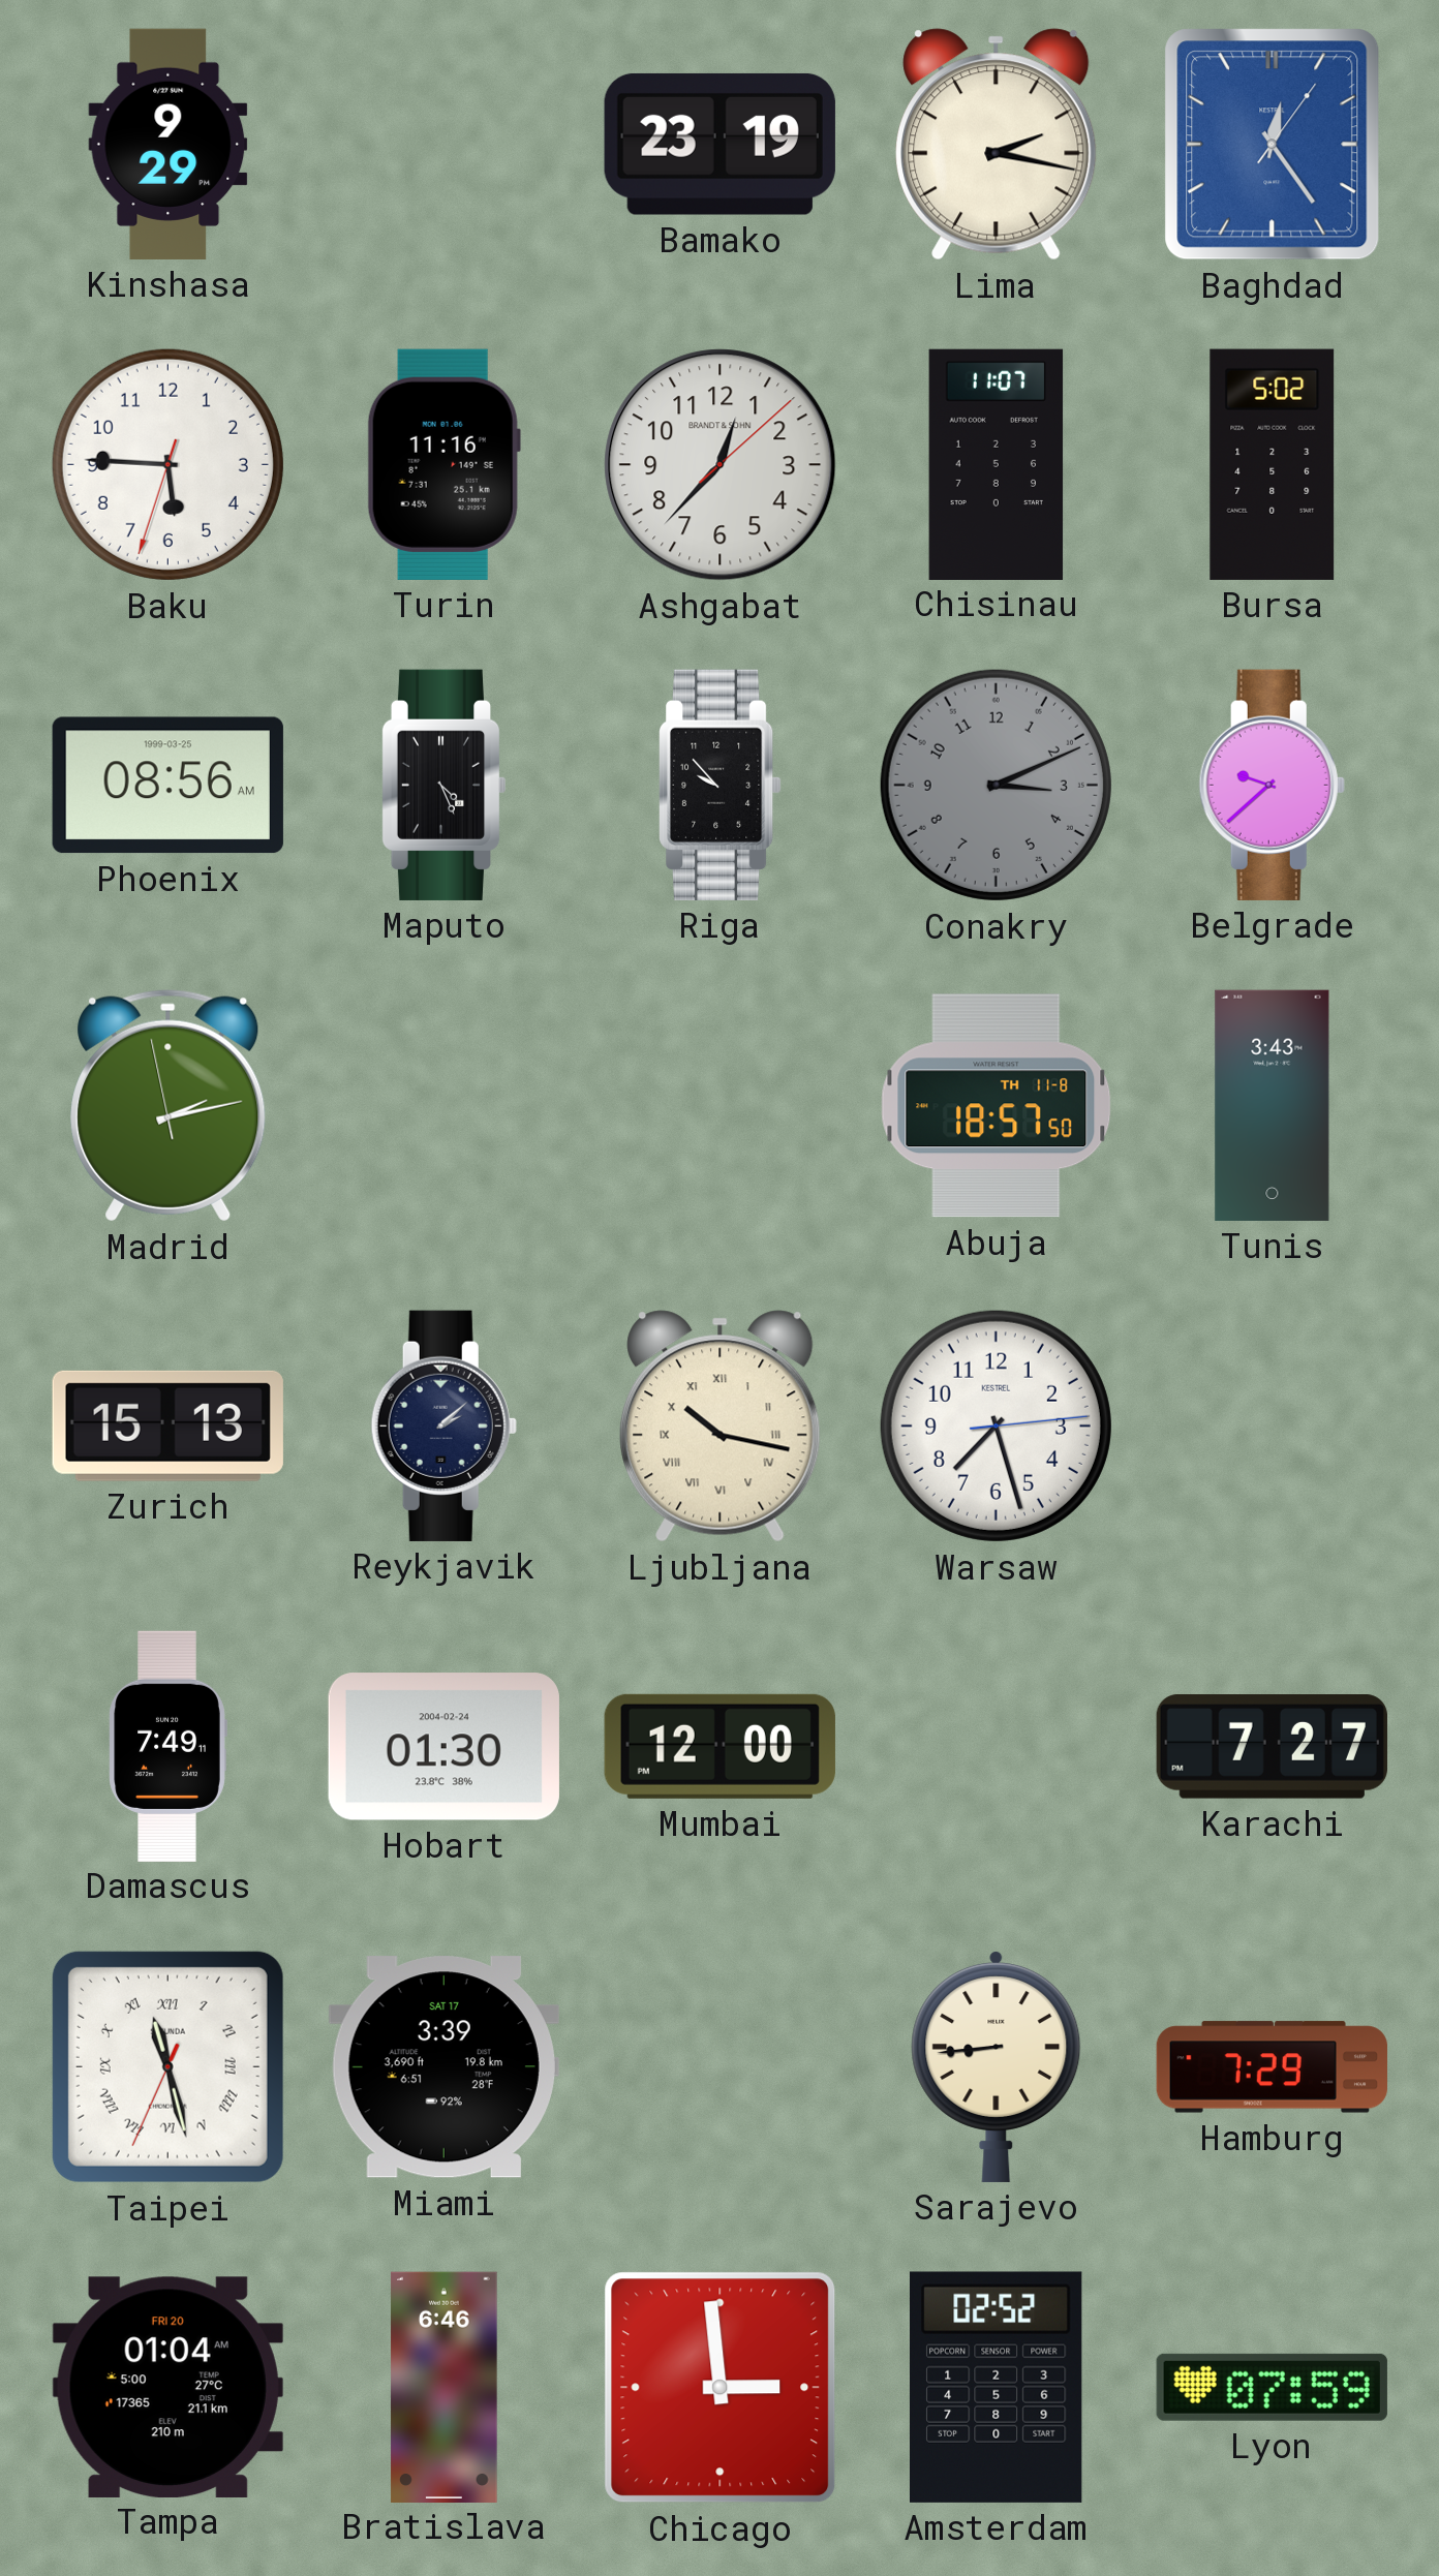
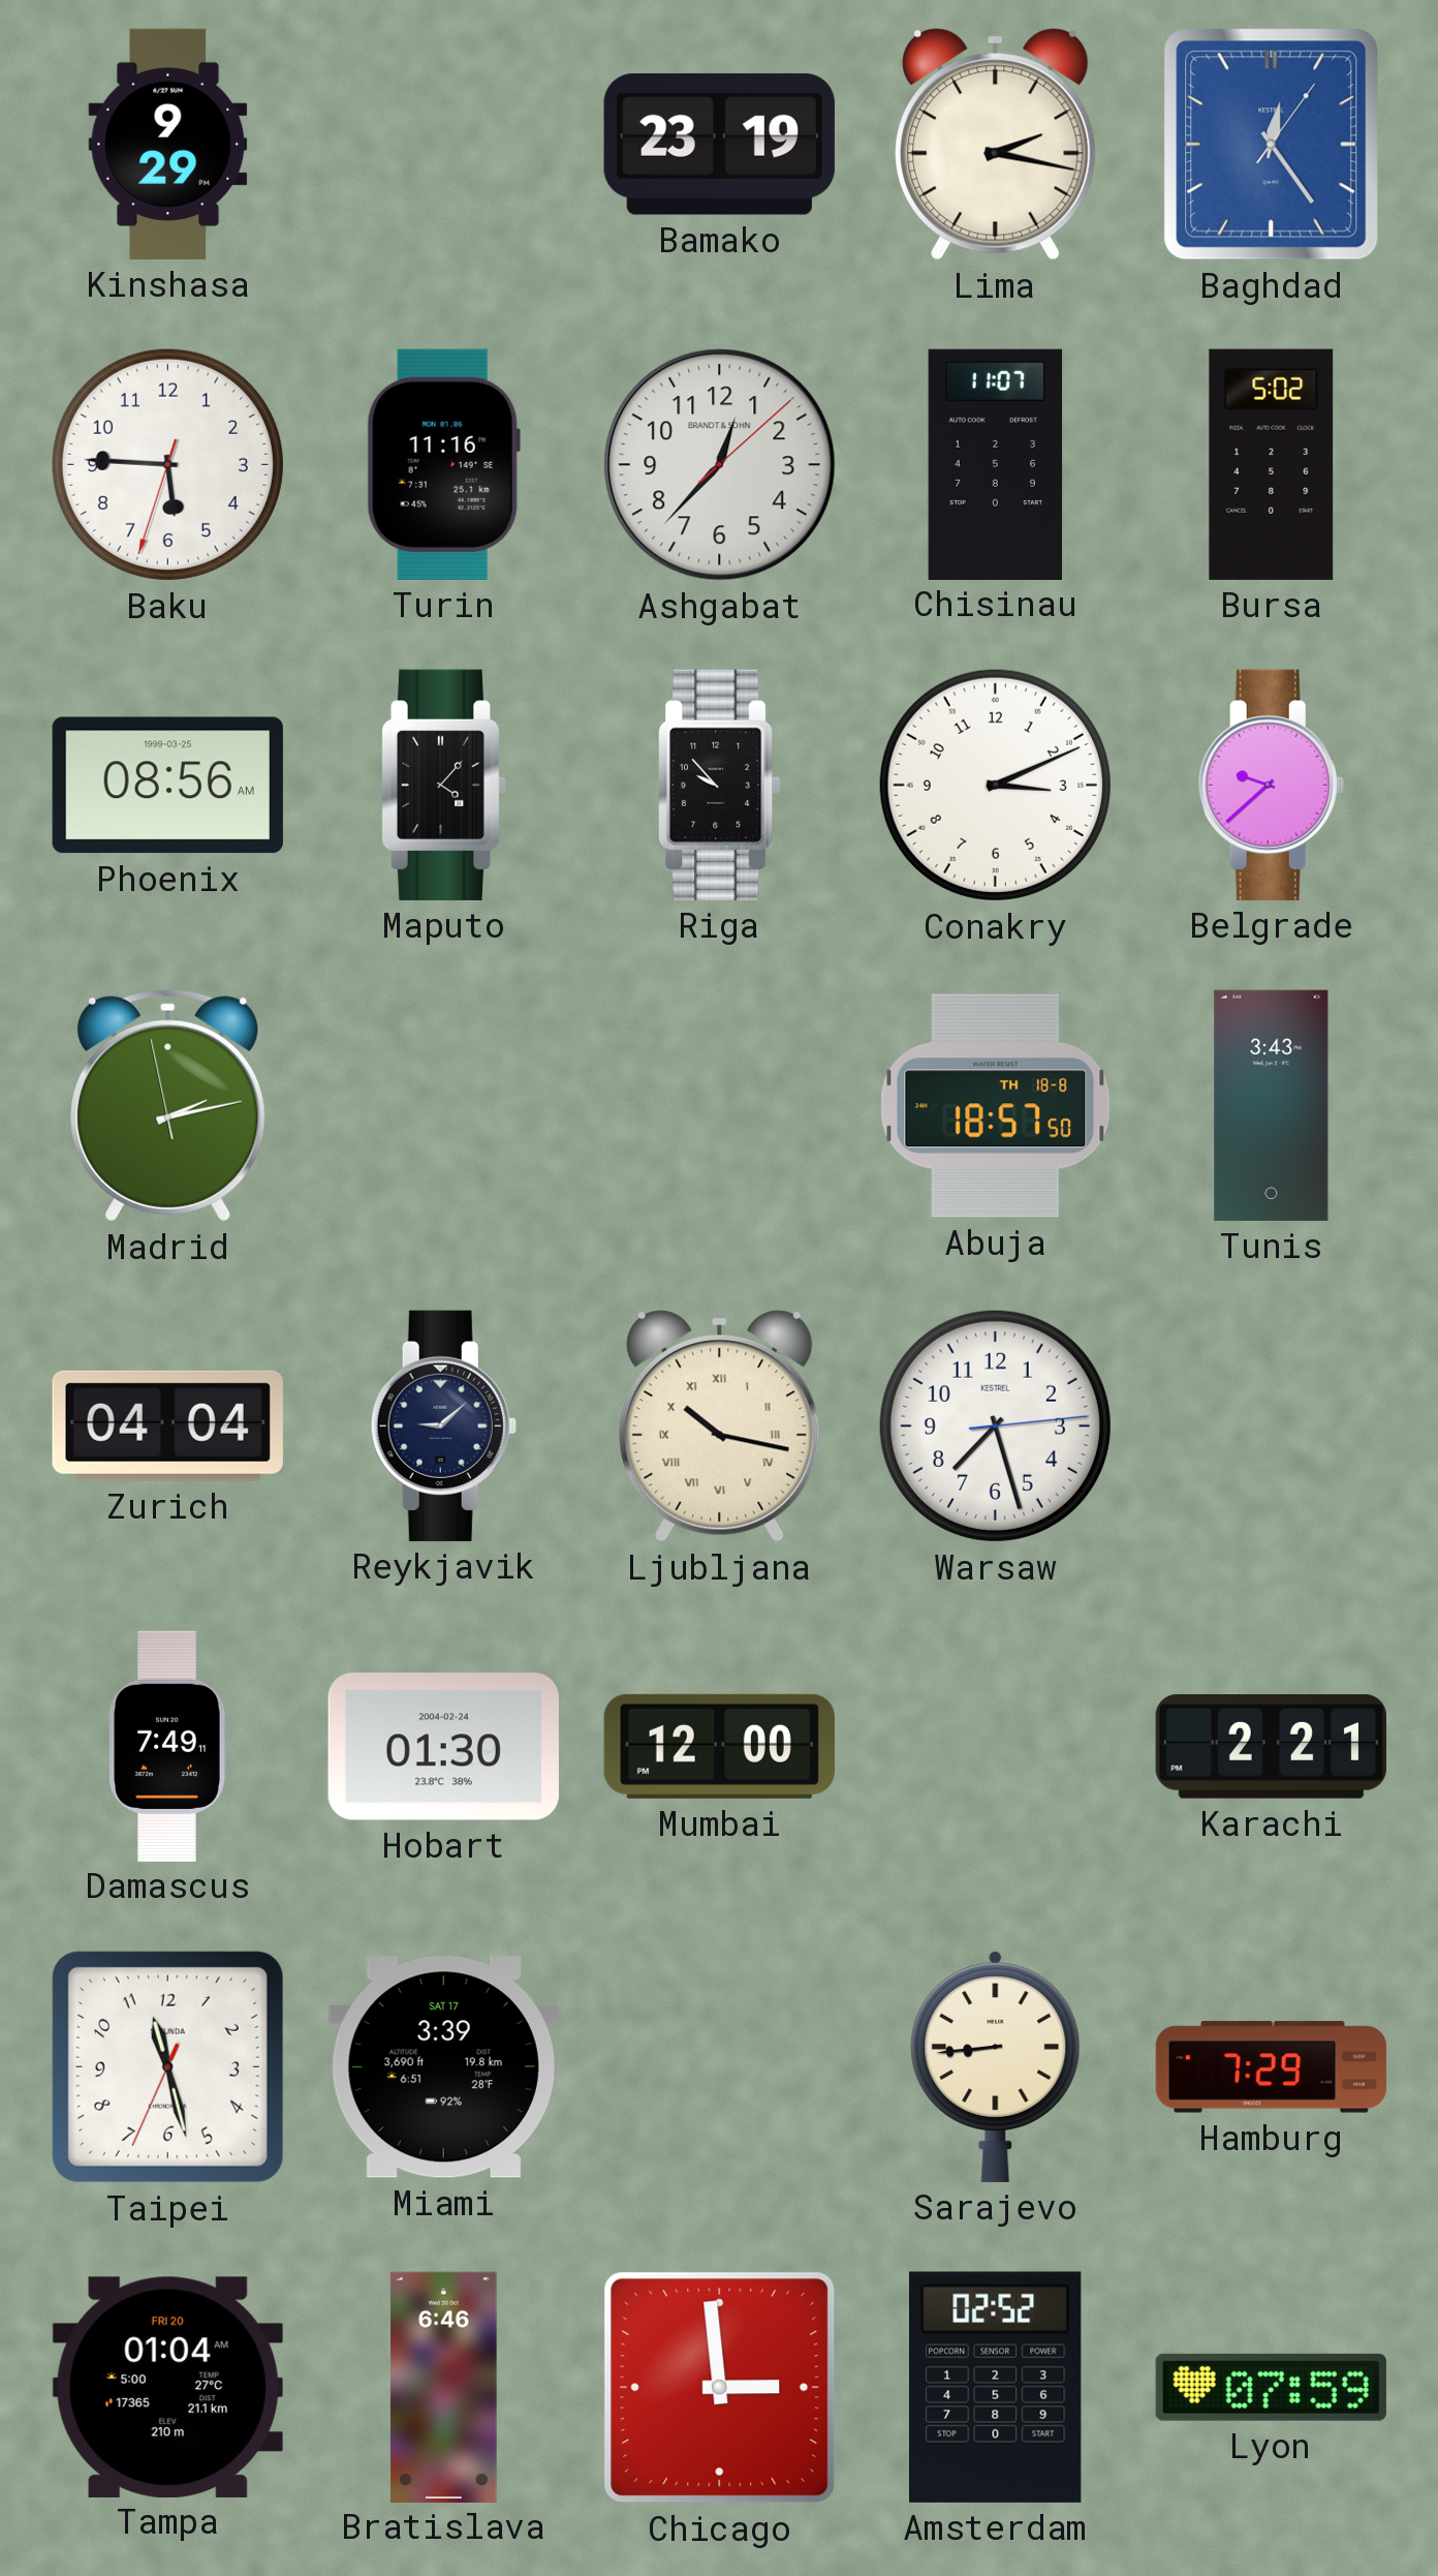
Maputo: 4:26 -> 4:07 (443, 785)
Conakry dial: grey -> white (995, 785)
Abuja date: TH 11-8 -> TH 18-8 (996, 1106)
Zurich: 15:13 -> 04:04 (167, 1425)
Reykjavik: 2:08 -> 9:08 (443, 1425)
Karachi: 7:27 -> 2:21 (1271, 1747)
Taipei numerals: Roman -> Arabic (167, 2066)
